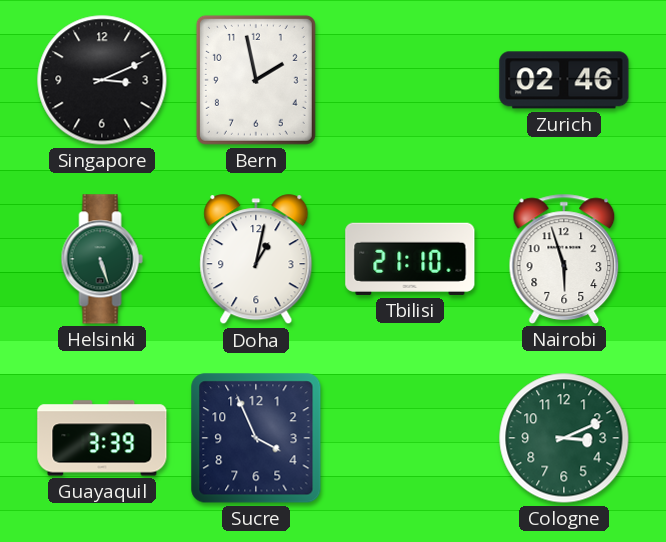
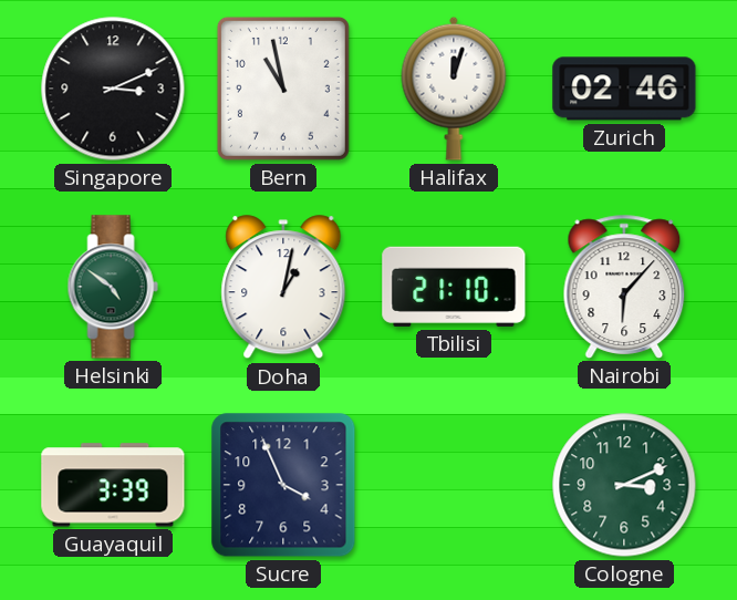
Bern: 1:58 -> 10:58 (283, 89)
Halifax: none -> 12:03 (454, 89)
Helsinki: 5:27 -> 4:51 (113, 287)
Nairobi: 5:57 -> 6:07 (624, 287)
